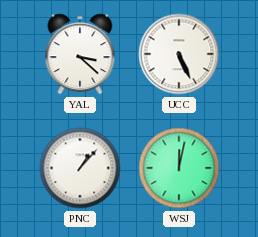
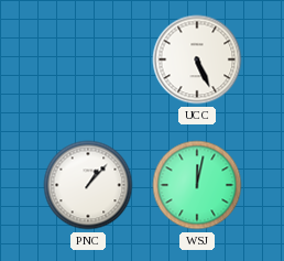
YAL: 3:22 -> none (80, 54)
